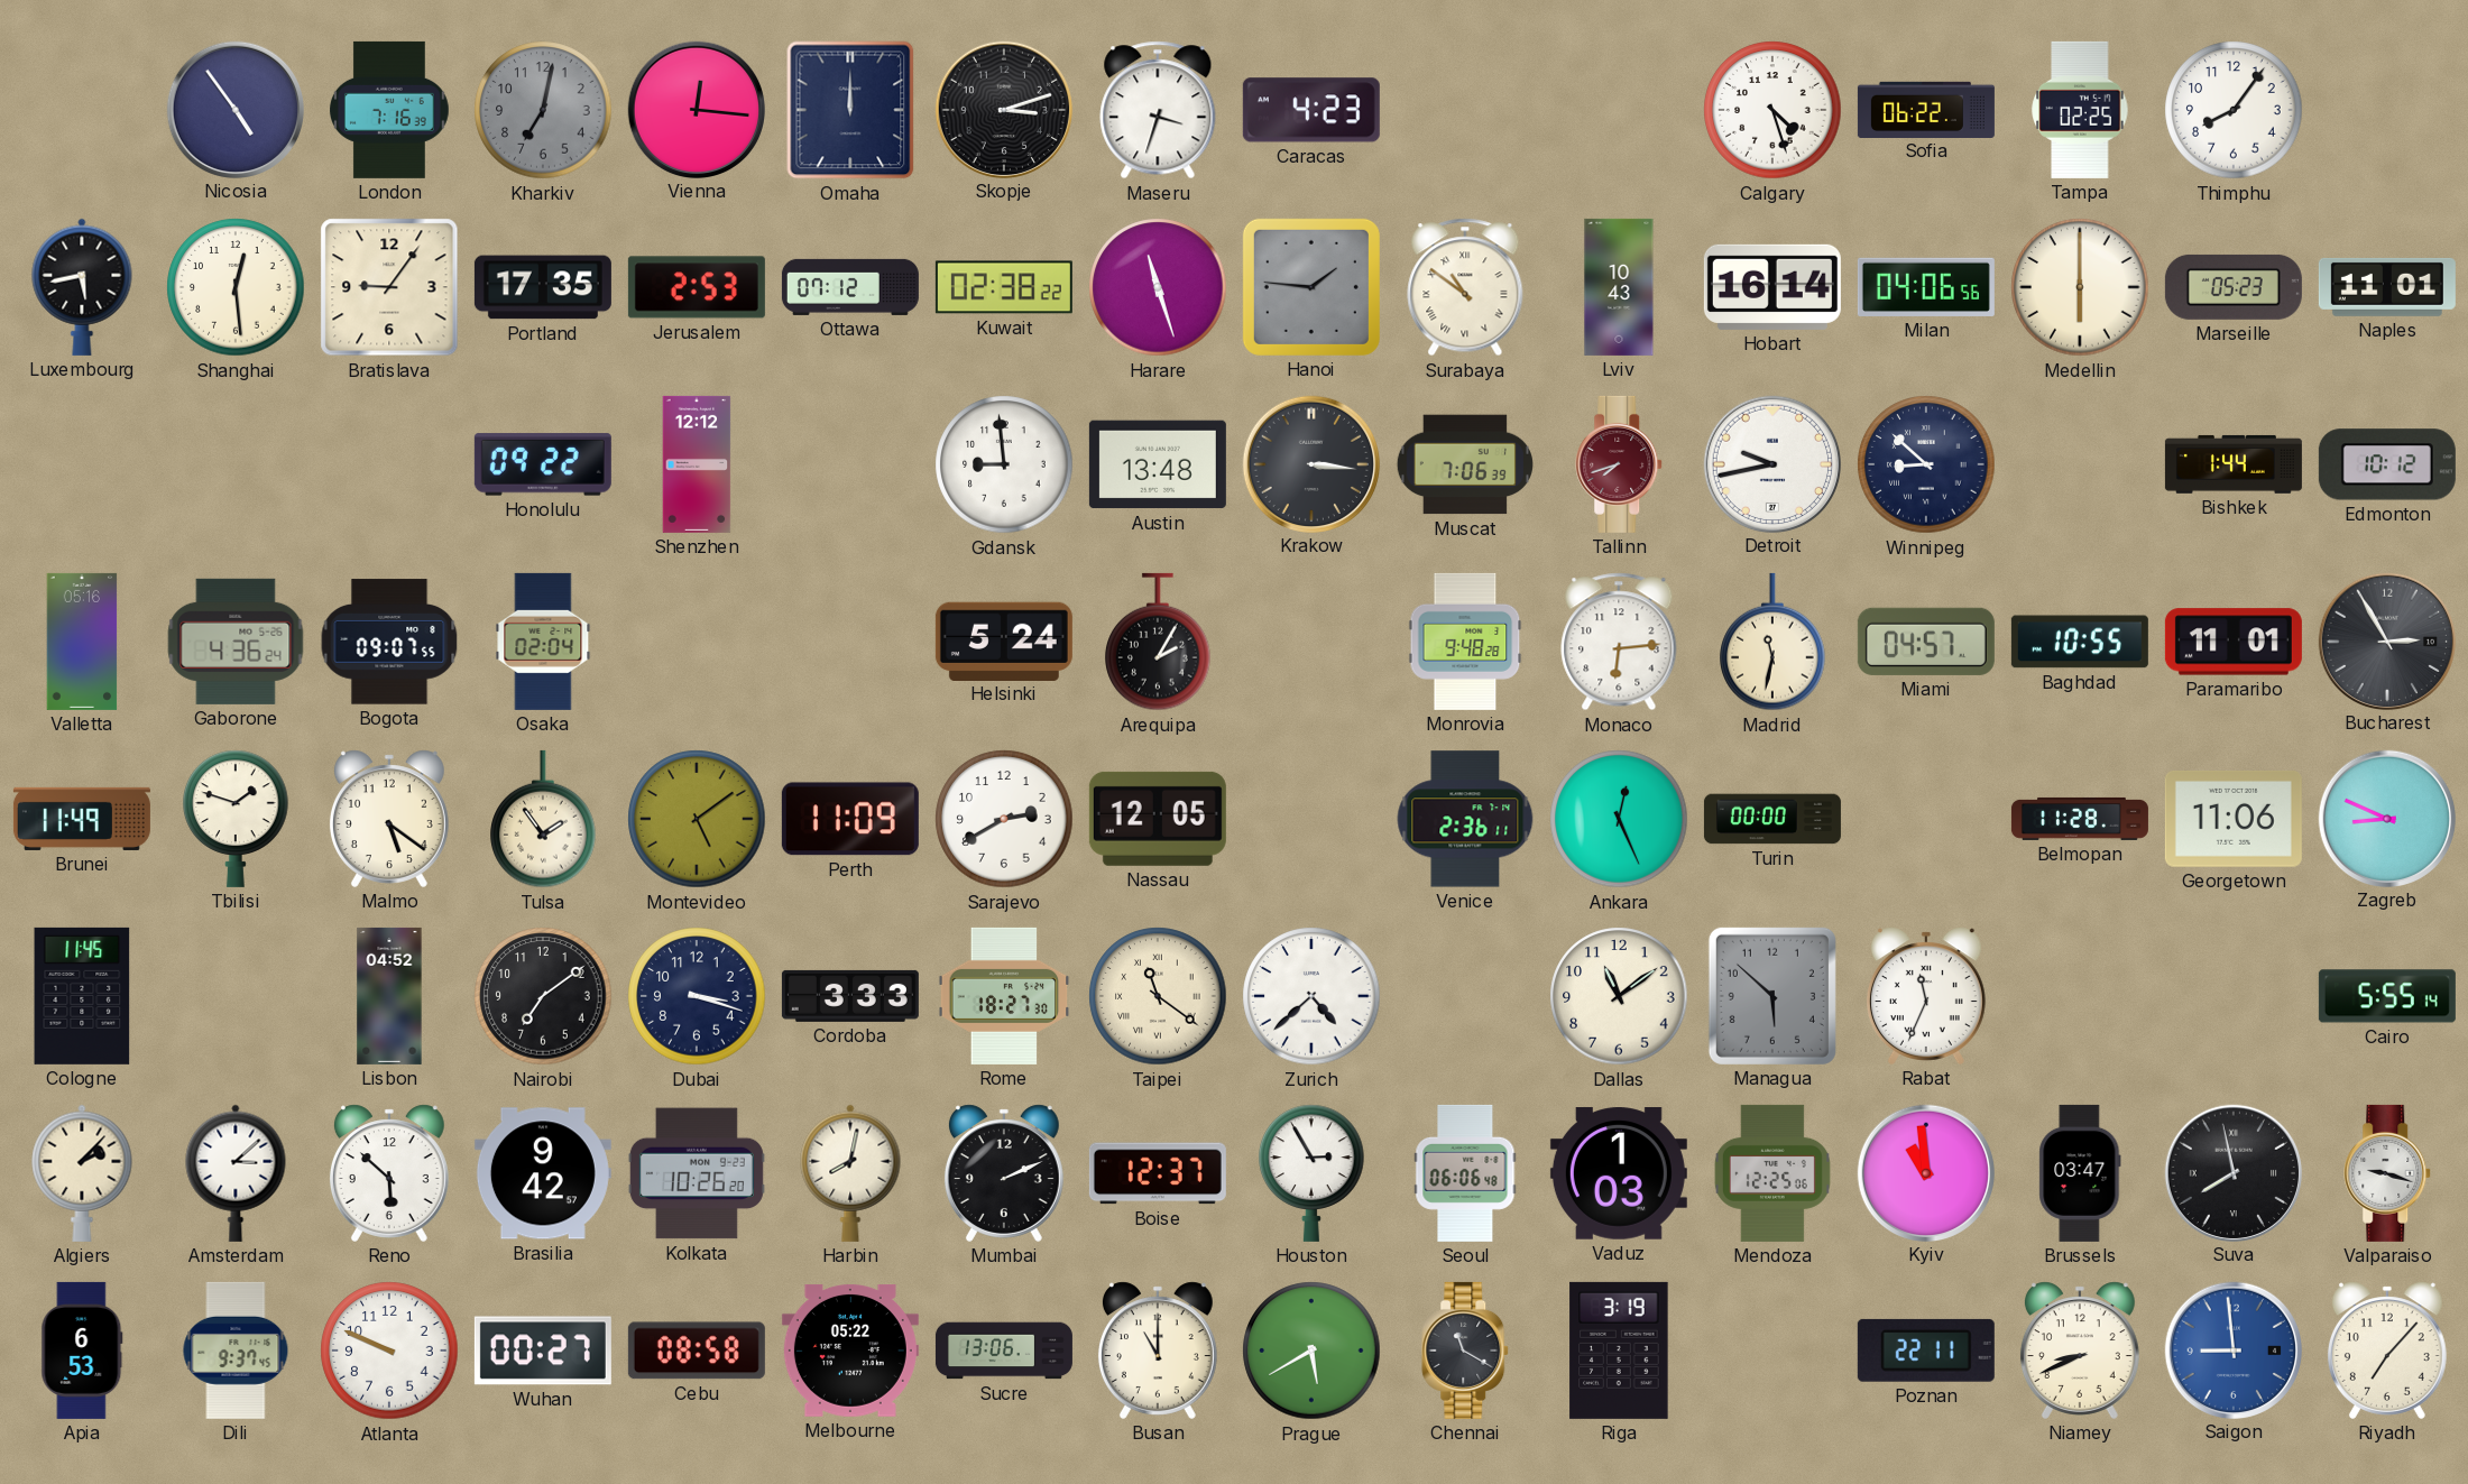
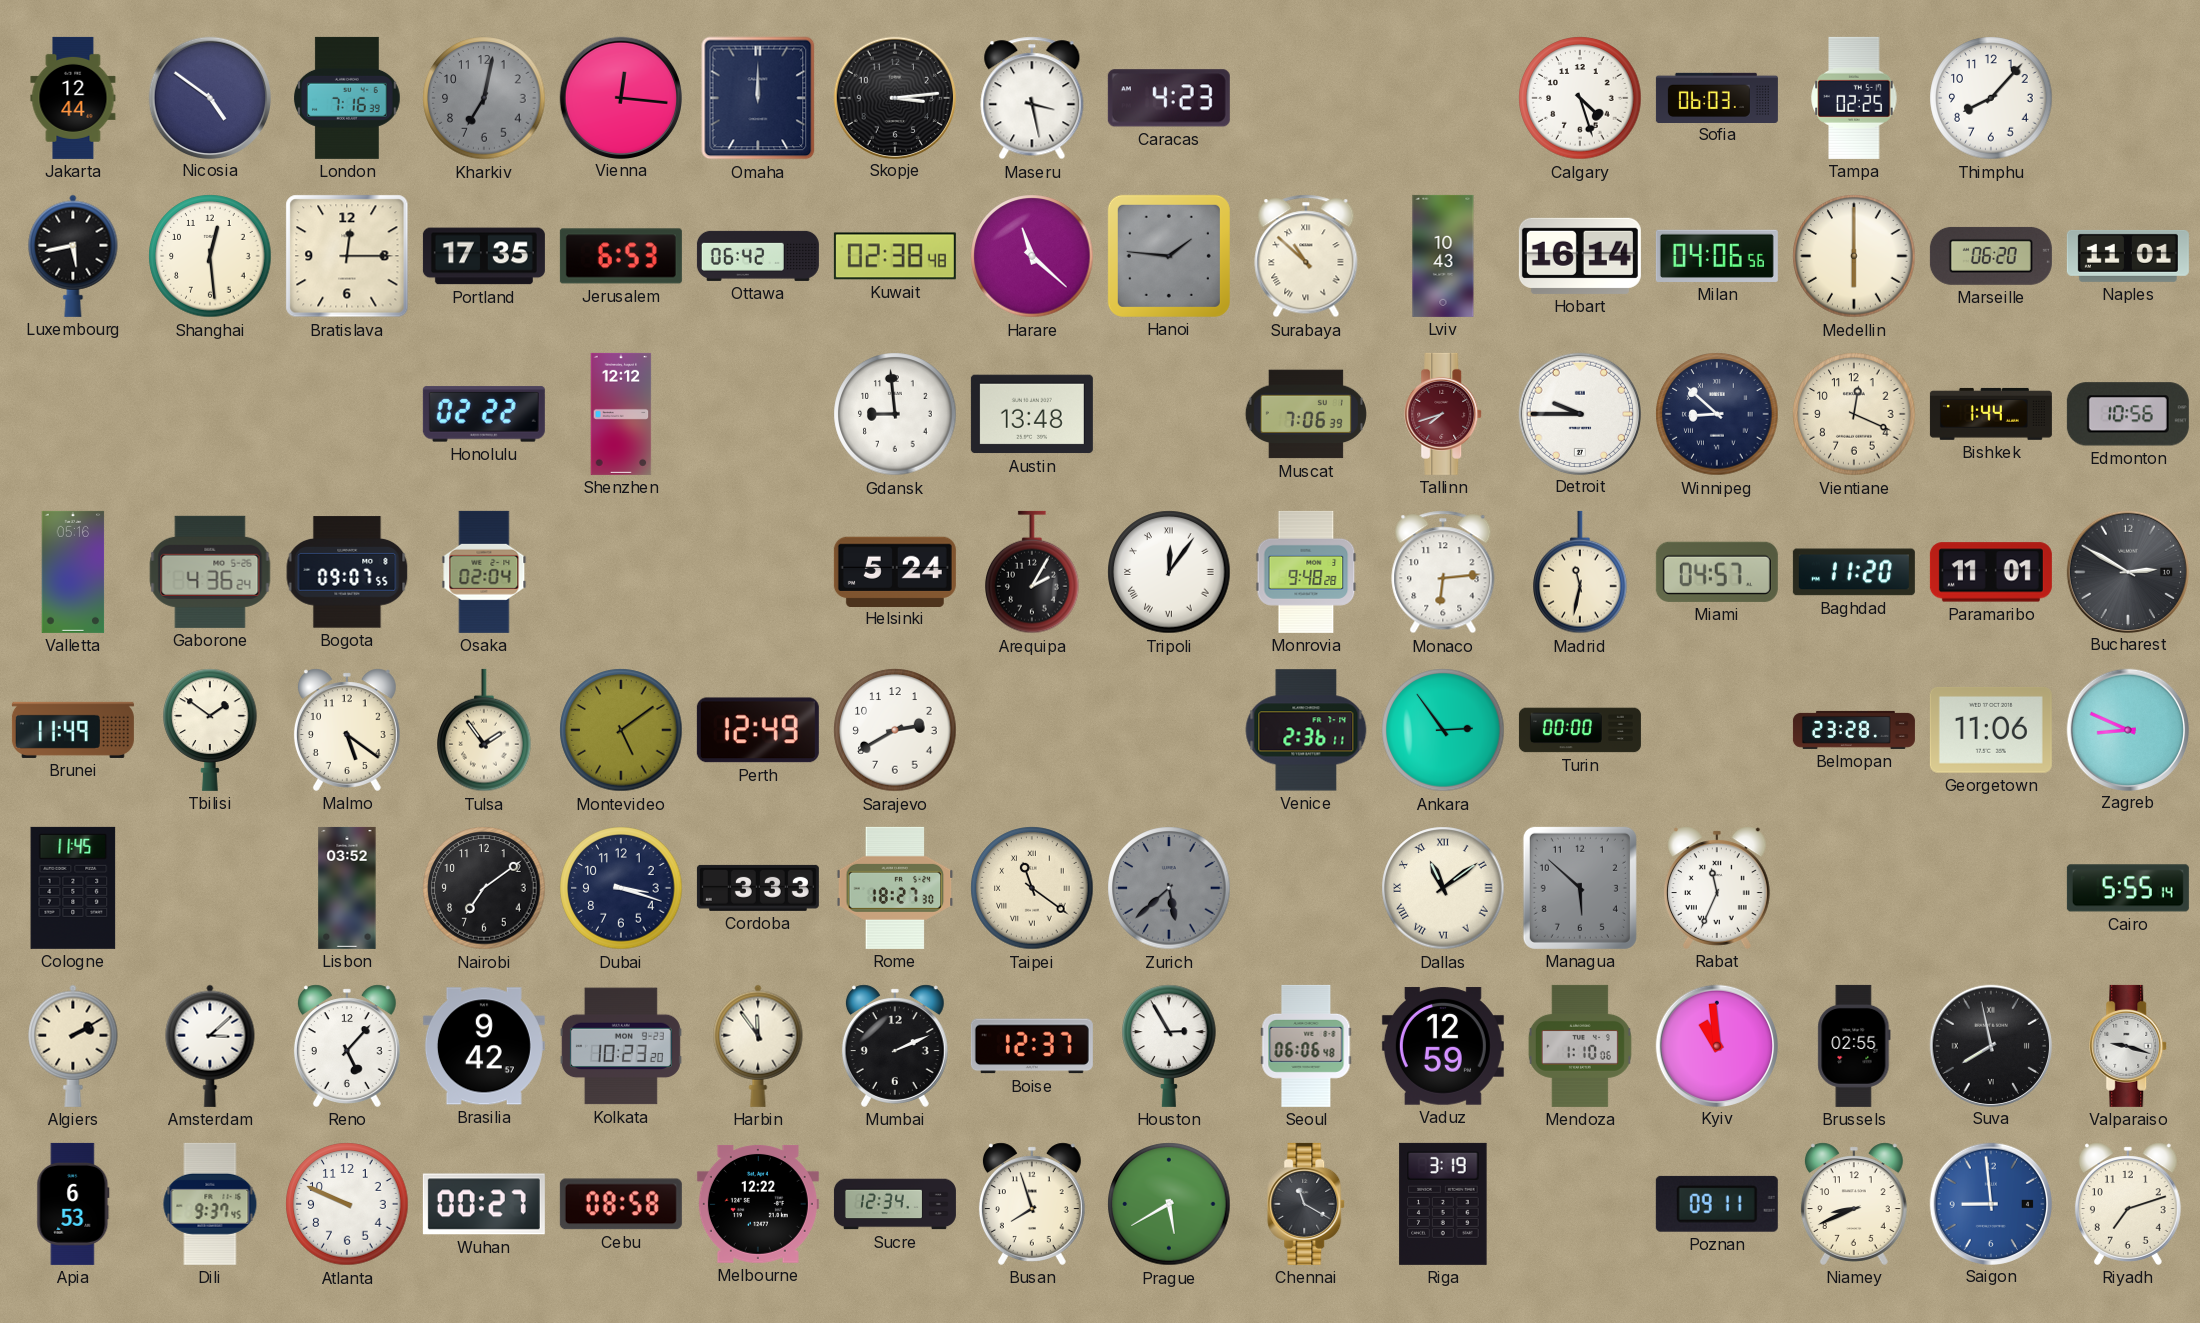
Jakarta: none -> 12:44 (73, 98)
Nicosia: 4:54 -> 4:51 (209, 97)
Skopje: 3:12 -> 3:14 (894, 97)
Maseru: 3:33 -> 3:28 (1032, 98)
Sofia: 06:22 -> 06:03 (1717, 97)
Thimphu: 8:06 -> 8:07 (1991, 98)
Bratislava: 9:06 -> 12:15 (347, 256)
Jerusalem: 2:53 -> 6:53 (621, 256)
Ottawa: 07:12 -> 06:42 (758, 256)
Kuwait: 02:38:22 -> 02:38:48 (895, 256)
Harare: 11:27 -> 11:22 (1032, 256)
Surabaya: 10:51 -> 10:52 (1306, 256)
Marseille: 05:23 -> 06:20 (1991, 256)
Honolulu: 09:22 -> 02:22 (484, 414)
Krakow: 3:16 -> none (1310, 463)
Detroit: 9:43 -> 9:45 (1579, 413)
Vientiane: none -> 12:19 (1854, 414)
Edmonton: 10:12 -> 10:56 (2128, 414)
Tripoli: none -> 12:06 (1169, 572)
Baghdad: 10:55 -> 11:20 (1854, 572)
Bucharest: 2:55 -> 2:50 (2127, 571)
Tbilisi: 1:48 -> 1:51 (210, 730)
Perth: 11:09 -> 12:49 (758, 730)
Nassau: 12:05 -> none (1158, 819)
Ankara: 12:26 -> 2:54 (1443, 730)
Belmopan: 11:28 -> 23:28 (1854, 730)
Lisbon: 04:52 -> 03:52 (347, 888)
Zurich: 4:38 -> 5:38 (1169, 888)
Zurich dial: white -> grey (1169, 888)
Dallas numerals: Arabic -> Roman (1443, 888)
Algiers: 2:07 -> 2:10 (73, 1046)
Reno: 5:52 -> 5:07 (347, 1046)
Kolkata: 10:26 -> 10:23 (621, 1046)
Harbin: 8:02 -> 11:54 (758, 1046)
Vaduz: 1:03 -> 12:59 (1443, 1046)
Mendoza: 12:25 -> 1:10 (1580, 1046)
Brussels: 03:47 -> 02:55 (1854, 1046)
Melbourne: 05:22 -> 12:22 (758, 1205)
Sucre: 13:06 -> 12:34 (895, 1204)
Busan: 11:00 -> 7:57 (1032, 1204)
Poznan: 22:11 -> 09:11 (1717, 1204)
Riyadh: 7:07 -> 7:12 (2128, 1204)
